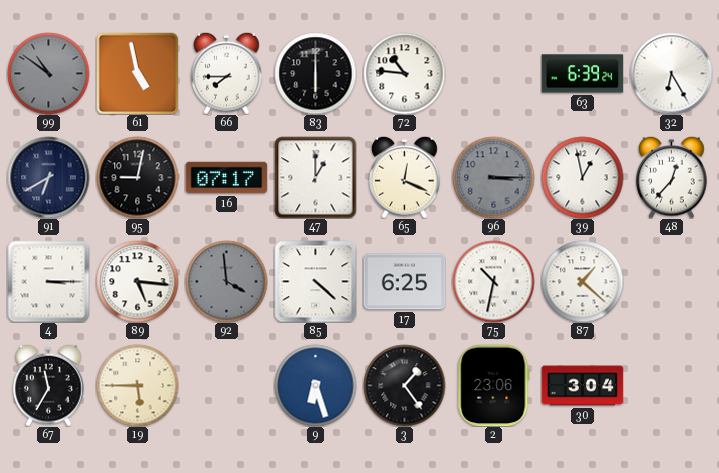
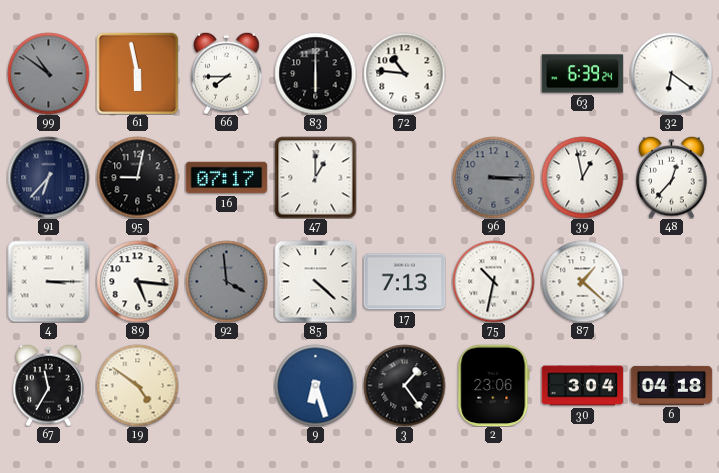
61: 4:58 -> 5:58 (137, 73)
32: 6:25 -> 6:21 (671, 73)
91: 6:40 -> 6:37 (48, 177)
65: 12:19 -> none (405, 177)
17: 6:25 -> 7:13 (404, 282)
19: 5:45 -> 4:51 (137, 385)
6: none -> 04:18 (671, 385)
